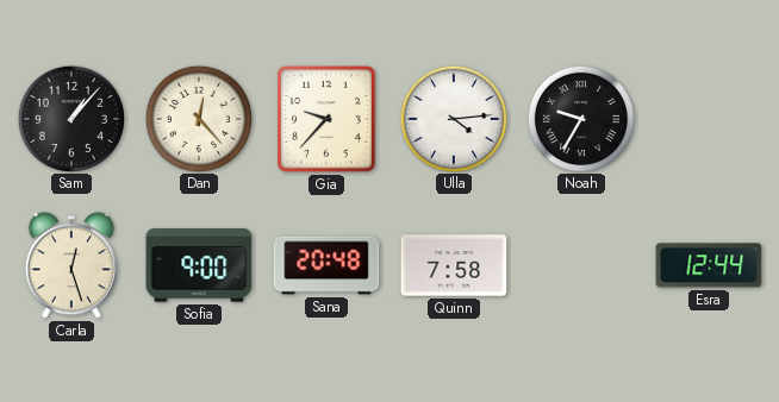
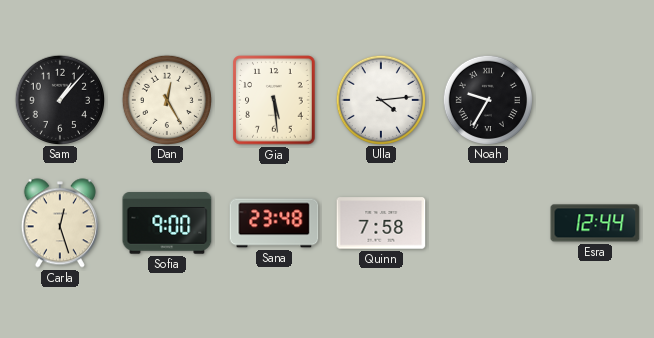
Dan: 12:23 -> 12:25 (166, 99)
Gia: 9:37 -> 5:29 (274, 100)
Sana: 20:48 -> 23:48 (274, 223)
